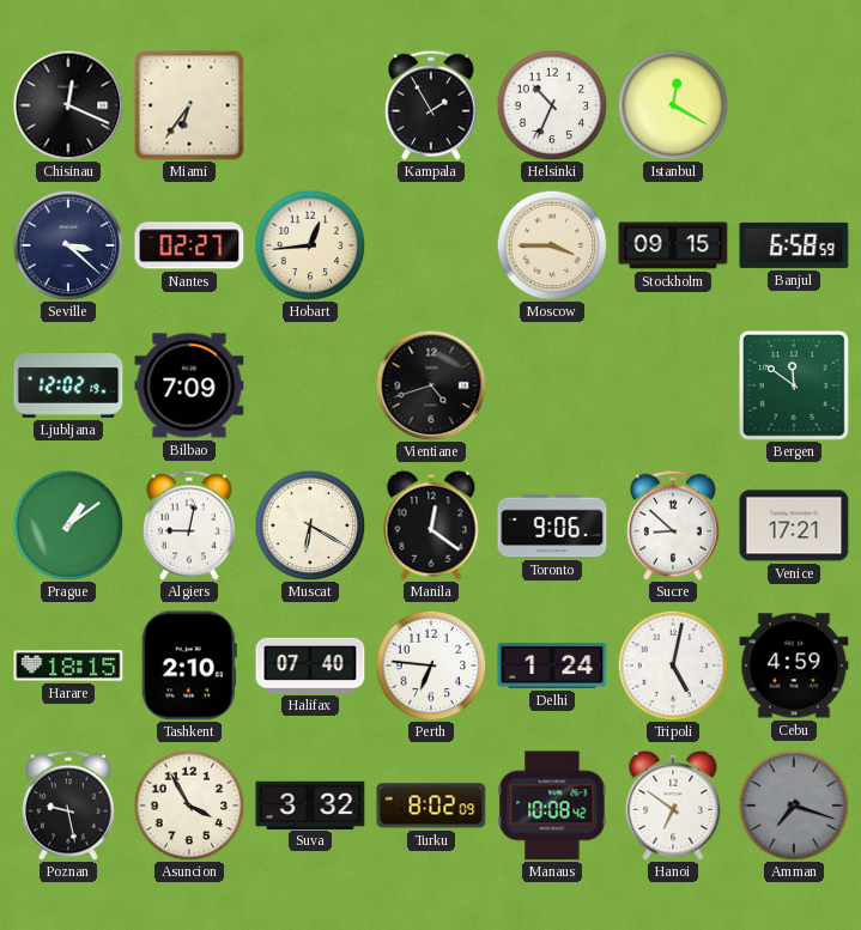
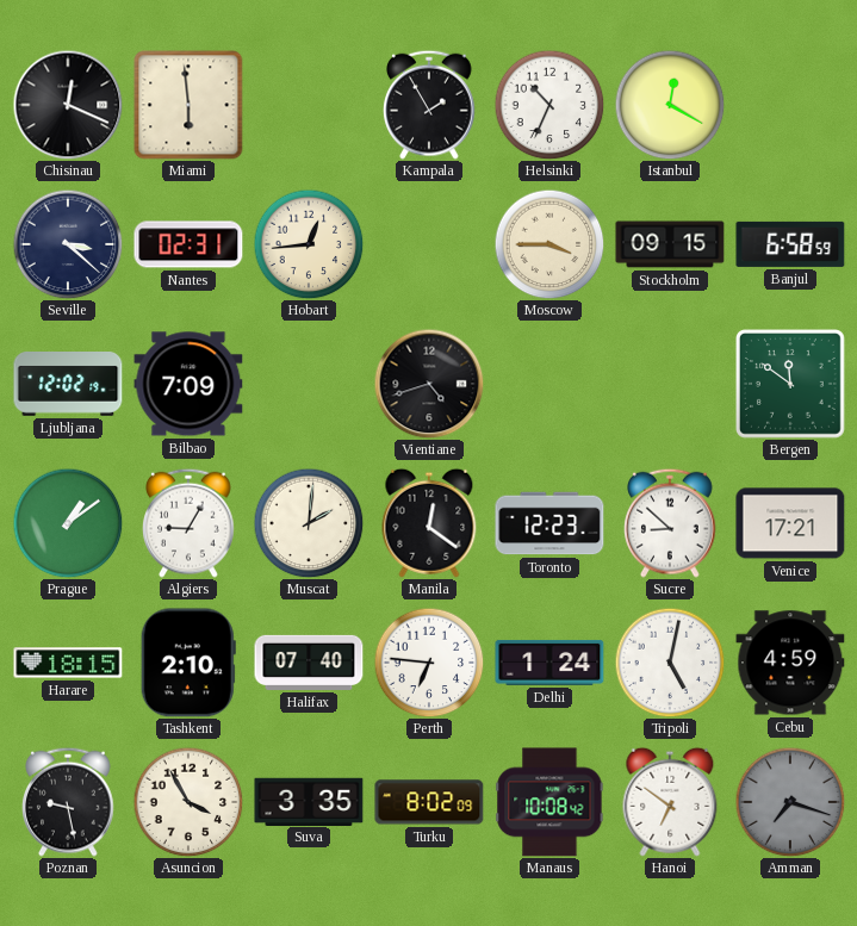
Miami: 6:36 -> 5:59 (188, 105)
Nantes: 02:27 -> 02:31 (188, 244)
Algiers: 9:02 -> 9:05 (190, 523)
Muscat: 6:20 -> 2:01 (309, 523)
Toronto: 9:06 -> 12:23 (549, 523)
Suva: 3:32 -> 3:35 (309, 801)
